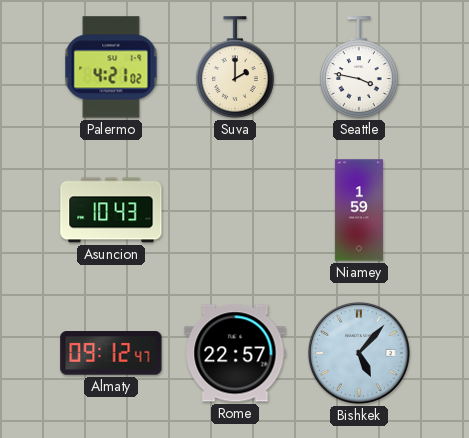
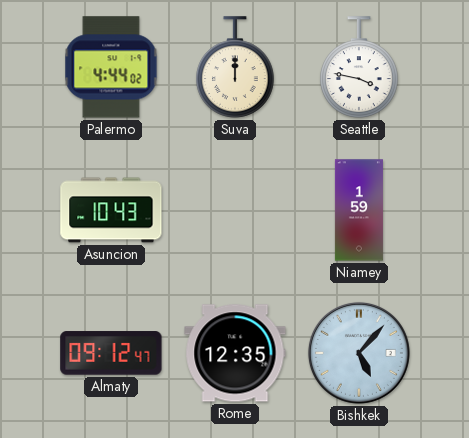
Palermo: 4:21 -> 4:44 (111, 67)
Suva: 2:00 -> 12:00 (235, 67)
Rome: 22:57 -> 12:35 (235, 353)
